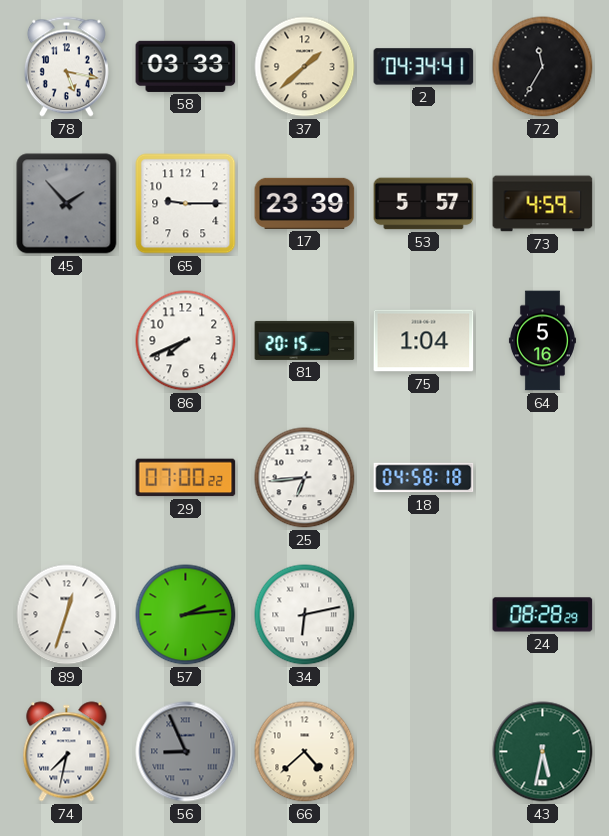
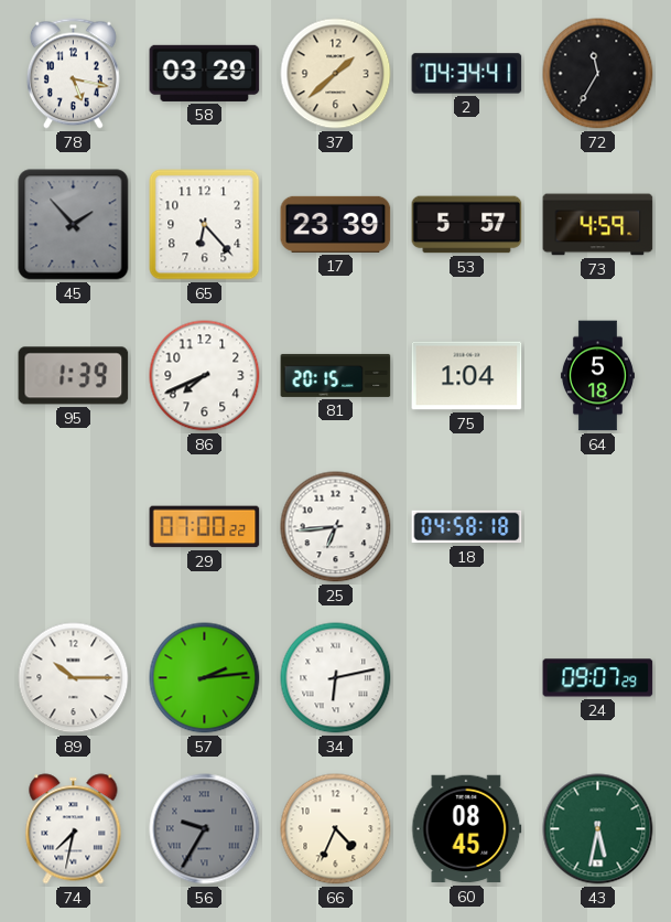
58: 03:33 -> 03:29 (205, 73)
65: 9:15 -> 6:23 (205, 225)
95: none -> 1:39 (74, 376)
64: 5:16 -> 5:18 (597, 376)
89: 12:33 -> 10:15 (74, 678)
24: 08:28 -> 09:07 (598, 678)
56: 8:56 -> 9:35 (205, 829)
66: 4:38 -> 4:34 (336, 829)
60: none -> 08:45 (467, 829)
